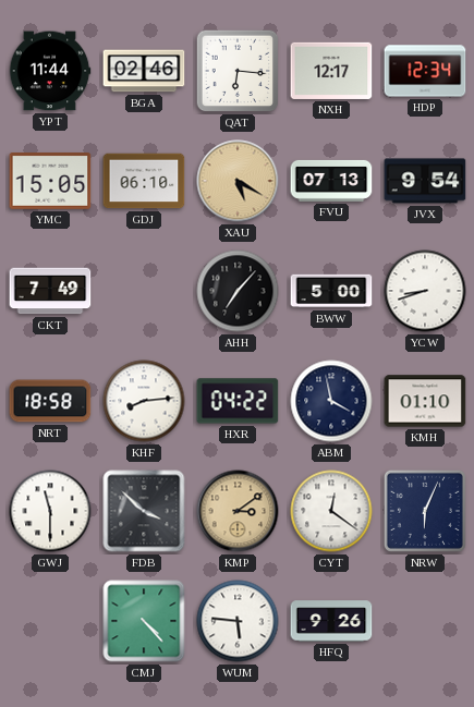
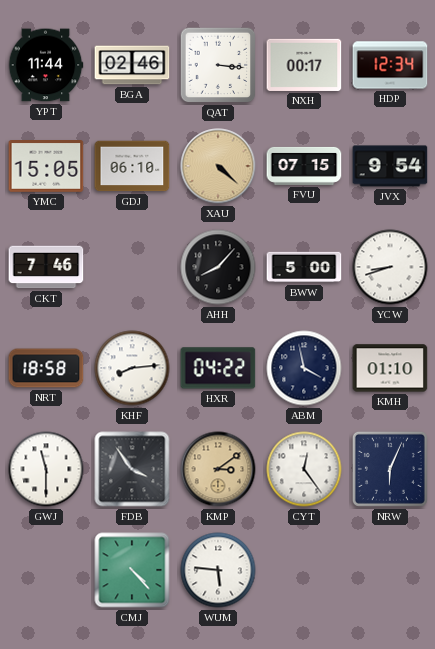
QAT: 6:16 -> 3:16 (218, 65)
NXH: 12:17 -> 00:17 (304, 65)
XAU: 5:20 -> 4:22 (218, 166)
FVU: 07:13 -> 07:15 (304, 166)
CKT: 7:49 -> 7:46 (46, 267)
AHH: 7:07 -> 8:07 (218, 267)
FDB: 3:52 -> 3:54 (132, 469)
CYT: 12:21 -> 12:24 (304, 469)
HFQ: 9:26 -> none (331, 621)
